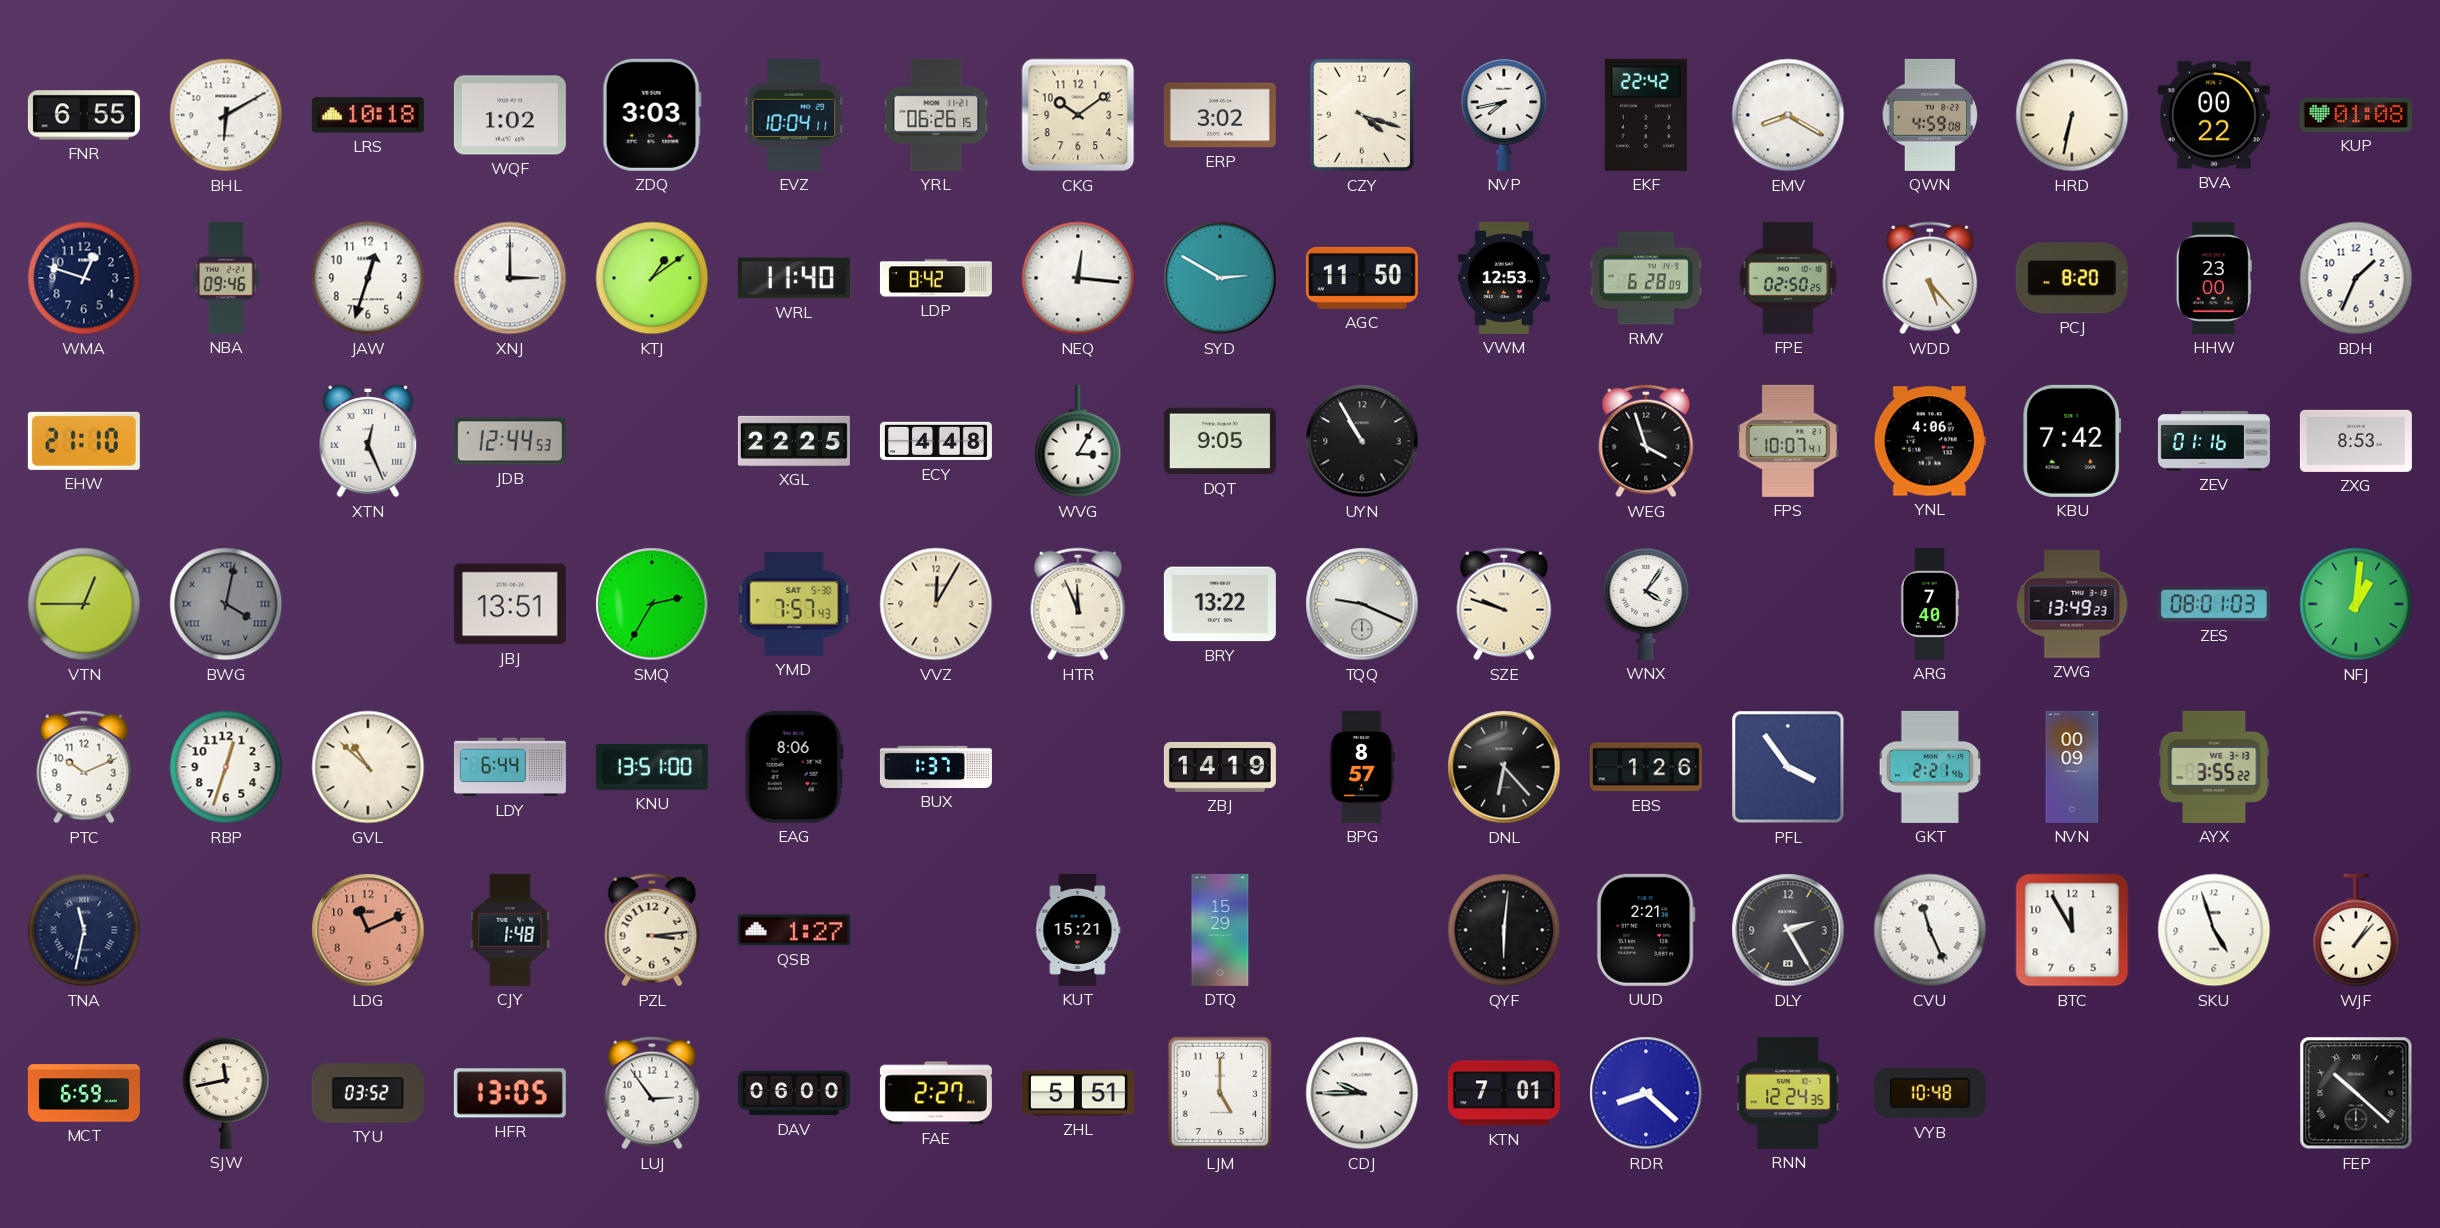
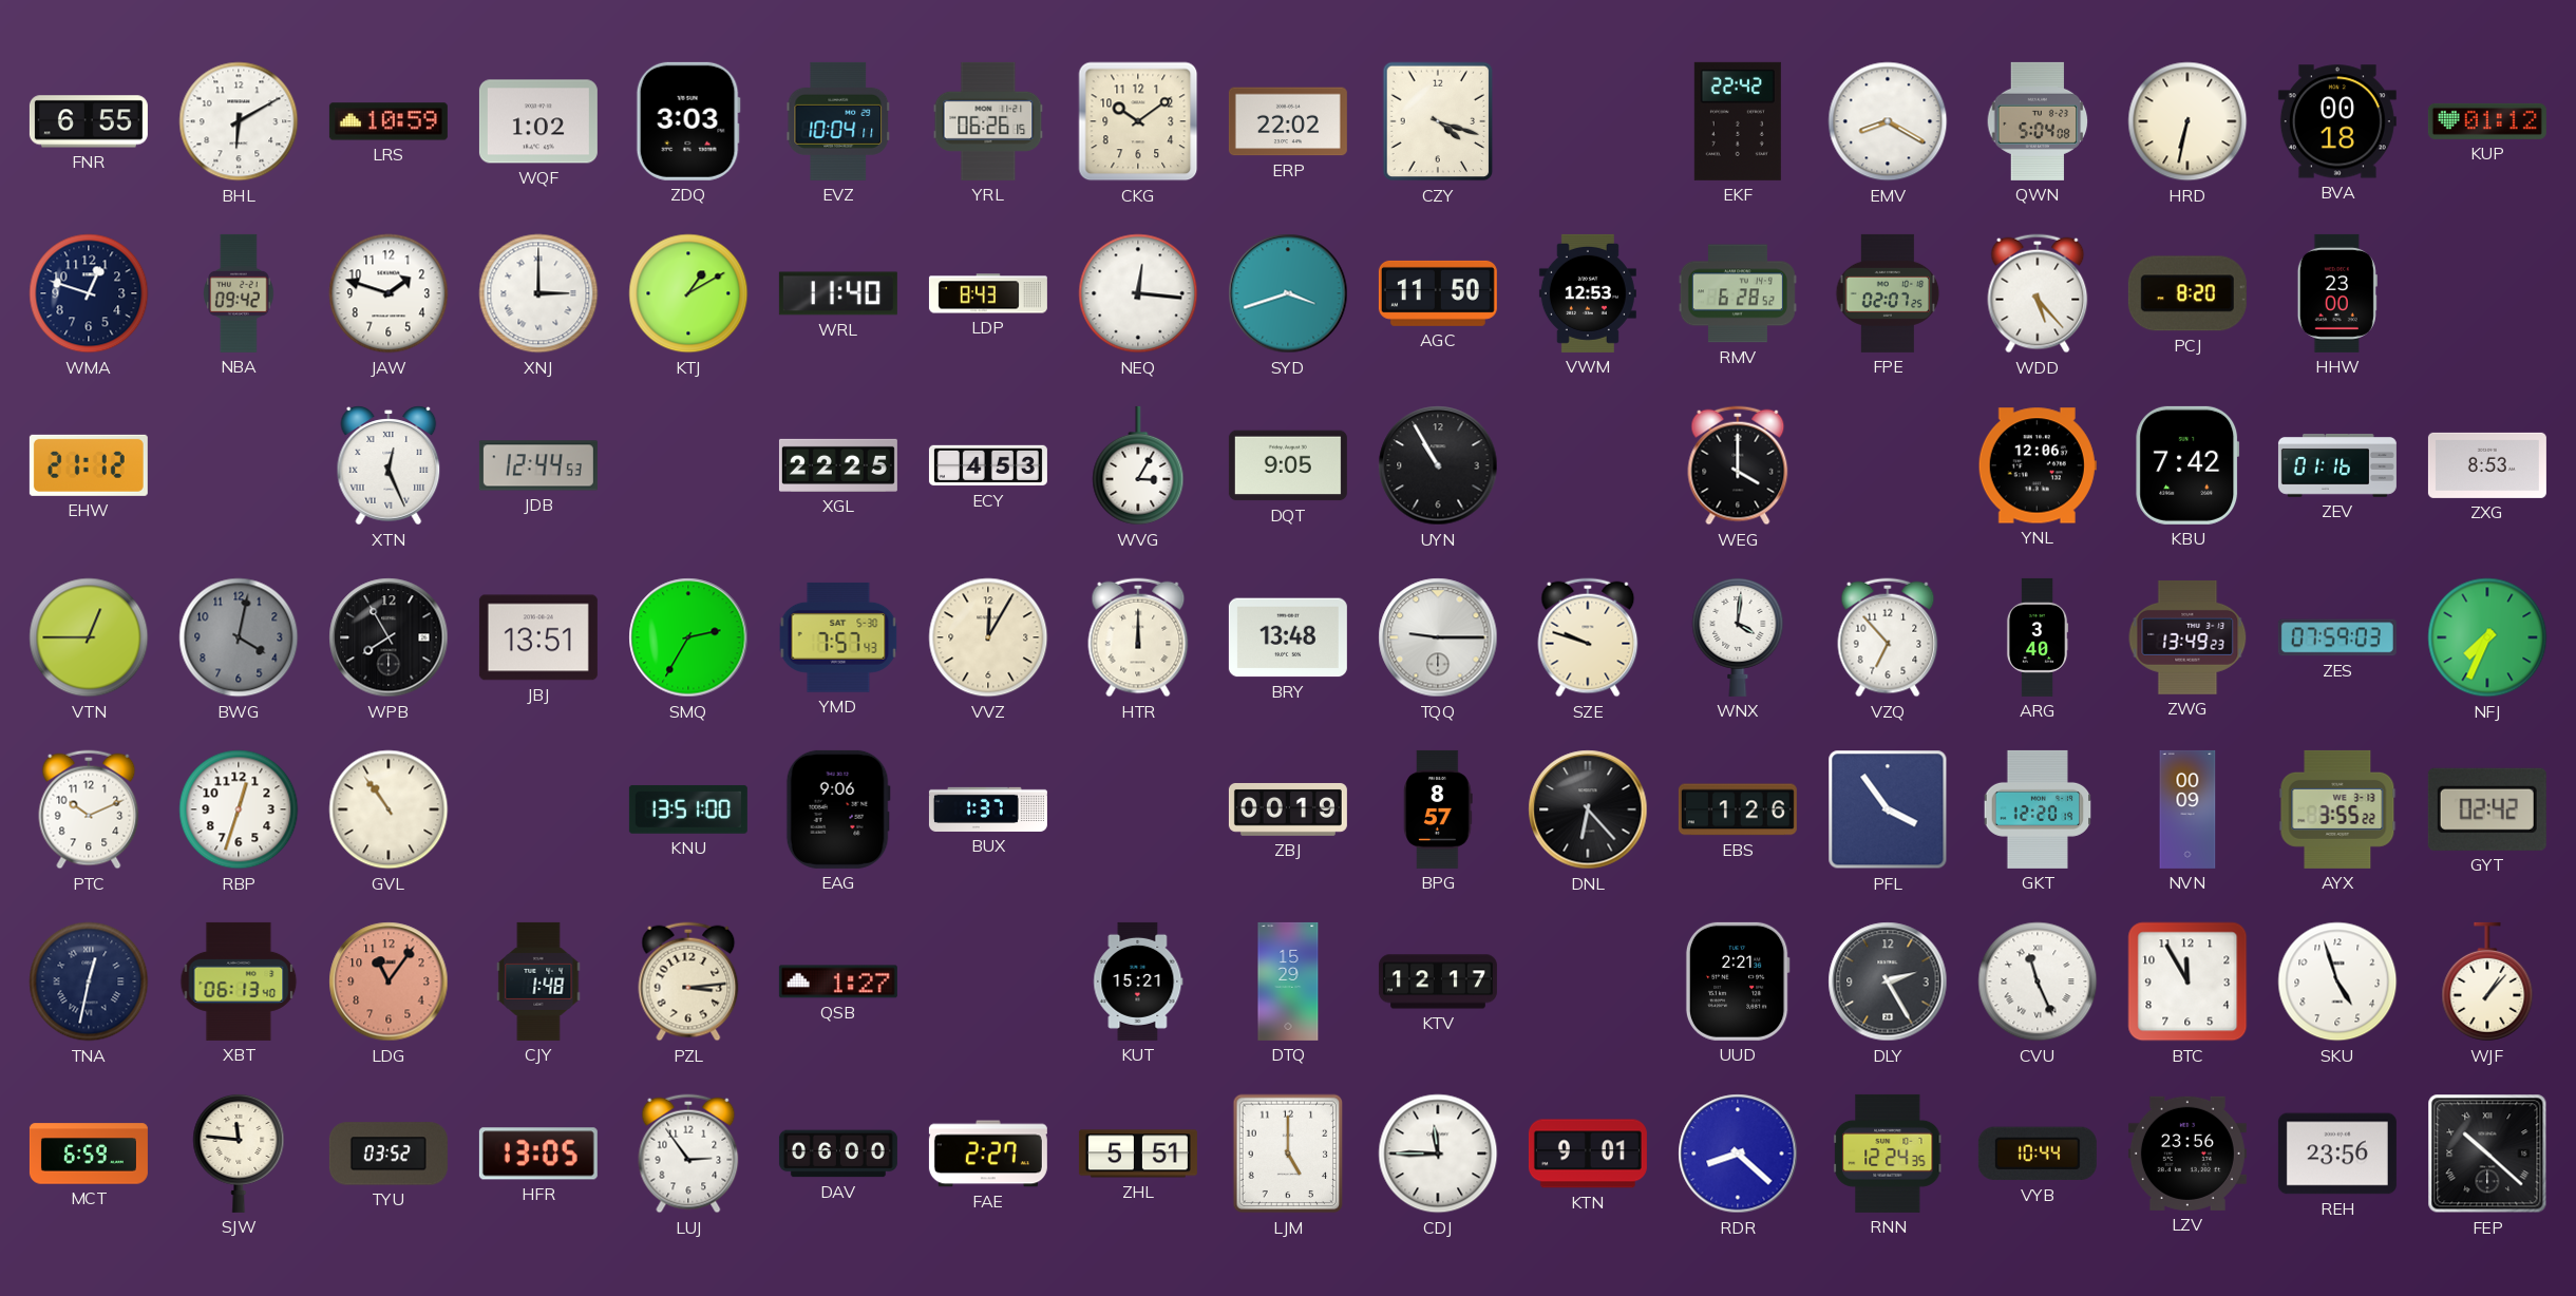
LRS: 10:18 -> 10:59 (389, 121)
ERP: 3:02 -> 22:02 (1288, 121)
NVP: 7:43 -> none (1504, 114)
QWN: 4:59 -> 5:04 (2038, 121)
BVA: 00:22 -> 00:18 (2337, 121)
KUP: 01:08 -> 01:12 (2487, 121)
NBA: 09:46 -> 09:42 (240, 293)
JAW: 12:33 -> 1:48 (389, 293)
KTJ: 1:09 -> 1:10 (688, 293)
LDP: 8:42 -> 8:43 (988, 293)
SYD: 2:50 -> 3:42 (1288, 293)
RMV: 6:28:09 -> 6:28:52 (1738, 293)
FPE: 02:50 -> 02:07 (1888, 293)
BDH: 1:34 -> none (2356, 278)
EHW: 21:10 -> 21:12 (89, 465)
ECY: 4:48 -> 4:53 (988, 465)
WEG: 3:57 -> 4:00 (1738, 465)
FPS: 10:07 -> none (1788, 441)
YNL: 4:06 -> 12:06 (2038, 465)
BWG numerals: Roman -> Arabic (239, 637)
WPB: none -> 7:55 (389, 637)
HTR: 11:56 -> 12:00 (1138, 637)
BRY: 13:22 -> 13:48 (1288, 637)
TQQ: 9:19 -> 9:15 (1438, 637)
WNX: 4:06 -> 4:01 (1738, 636)
VZQ: none -> 6:53 (1888, 637)
ARG: 7:40 -> 3:40 (2038, 637)
ZES: 08:01 -> 07:59 (2337, 637)
NFJ: 1:01 -> 7:34 (2487, 637)
GVL: 10:52 -> 10:54 (389, 809)
LDY: 6:44 -> none (510, 767)
EAG: 8:06 -> 9:06 (838, 809)
ZBJ: 14:19 -> 00:19 (1288, 809)
GKT: 2:21 -> 12:20 (2038, 809)
GYT: none -> 02:42 (2487, 809)
TNA: 11:32 -> 12:32 (89, 981)
XBT: none -> 06:13 (239, 981)
LDG: 11:11 -> 11:06 (389, 981)
KTV: none -> 12:17 (1438, 981)
QYF: 6:01 -> none (1504, 930)
SJW: 11:43 -> 11:46 (239, 1152)
CDJ: 9:45 -> 11:45 (1438, 1154)
KTN: 7:01 -> 9:01 (1588, 1154)
VYB: 10:48 -> 10:44 (2038, 1154)
LZV: none -> 23:56 (2187, 1154)
REH: none -> 23:56 (2337, 1154)
